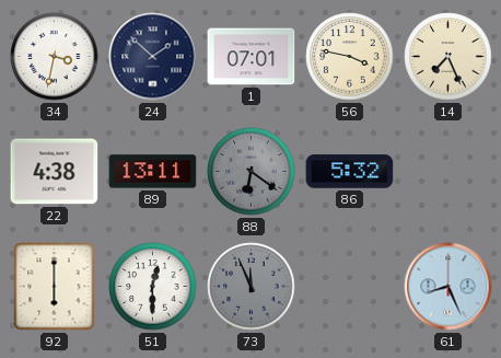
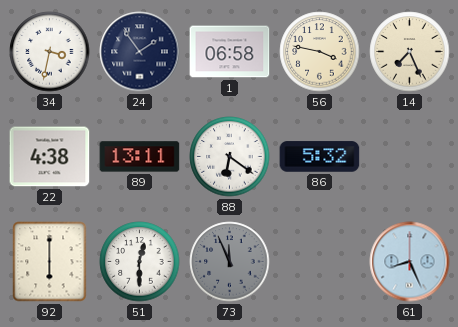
24: 1:52 -> 1:54 (140, 52)
1: 07:01 -> 06:58 (230, 52)
88 dial: grey -> white (230, 157)
